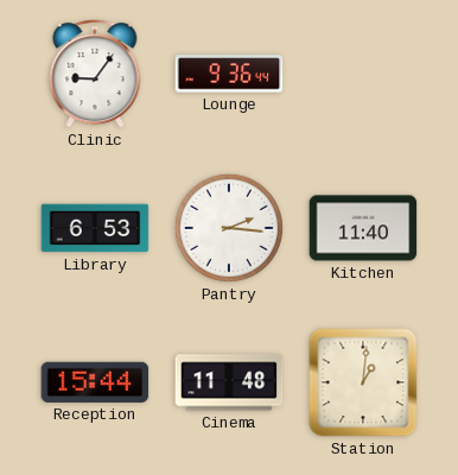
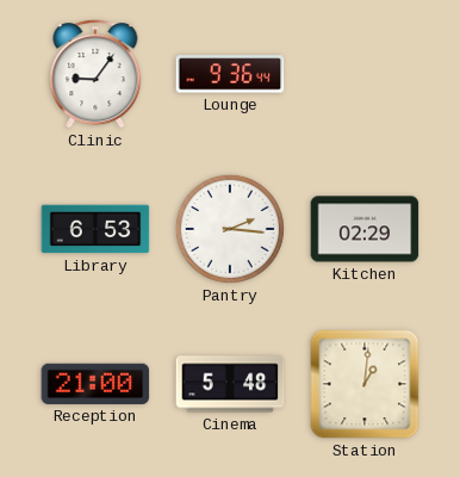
Kitchen: 11:40 -> 02:29 (365, 229)
Reception: 15:44 -> 21:00 (95, 384)
Cinema: 11:48 -> 5:48 (230, 384)
